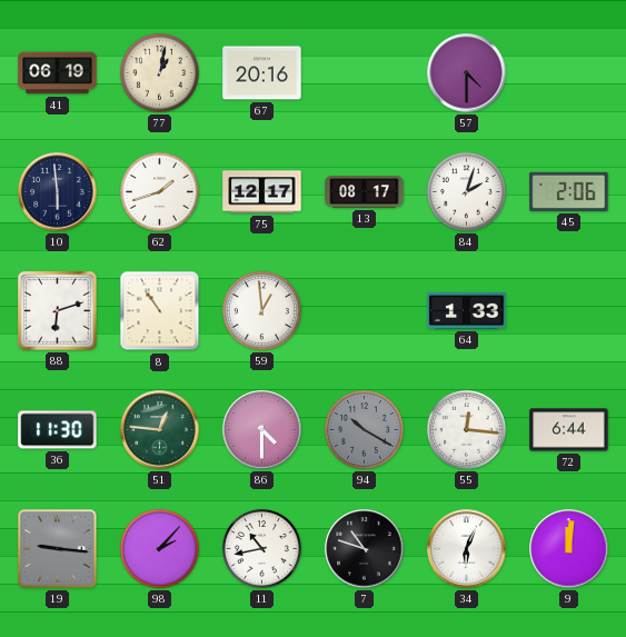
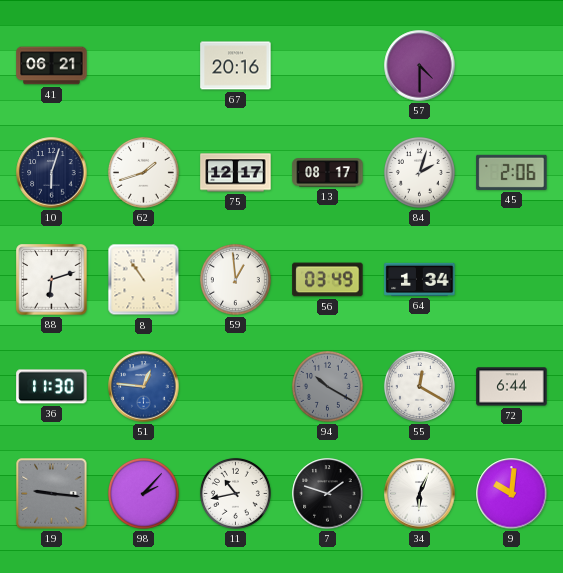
41: 06:19 -> 06:21 (52, 66)
77: 1:02 -> none (159, 72)
10: 5:59 -> 6:03 (52, 173)
56: none -> 03:49 (328, 280)
64: 1:33 -> 1:34 (420, 279)
51 dial: green -> blue (144, 387)
86: 4:30 -> none (262, 430)
55: 12:16 -> 12:20 (419, 386)
7: 10:48 -> 1:48 (328, 494)
9: 12:01 -> 10:01 (512, 494)
